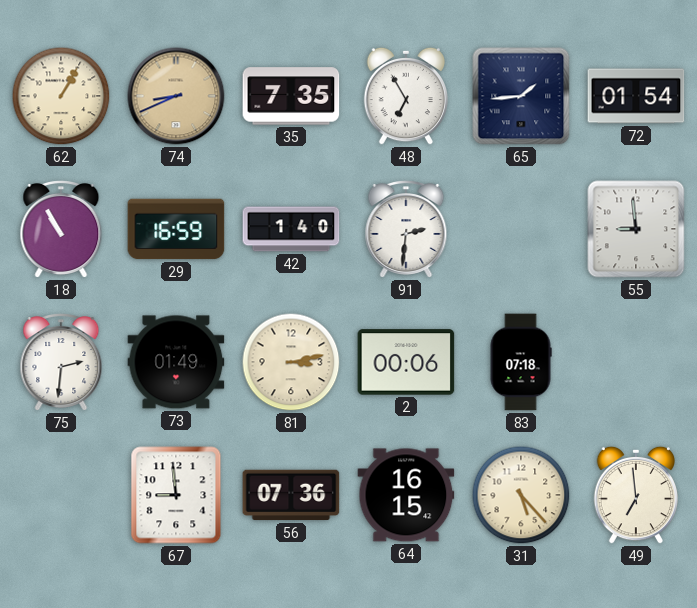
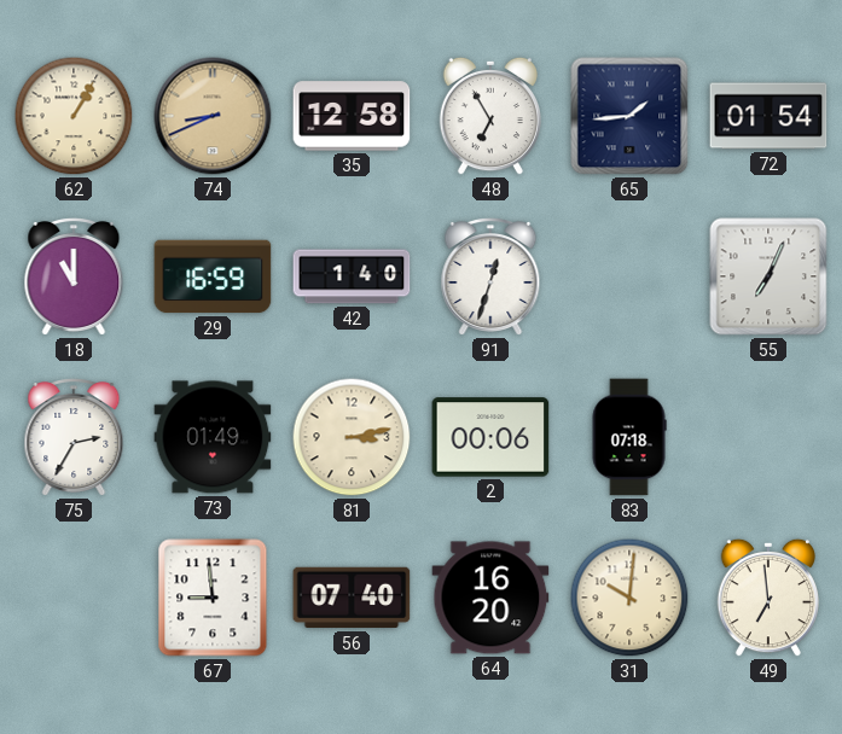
35: 7:35 -> 12:58 (352, 116)
18: 10:55 -> 11:00 (74, 278)
91: 2:31 -> 12:33 (490, 278)
55: 8:59 -> 7:04 (768, 276)
75: 2:31 -> 2:35 (74, 438)
56: 07:36 -> 07:40 (352, 598)
64: 16:15 -> 16:20 (490, 598)
31: 5:23 -> 10:01 (629, 598)
